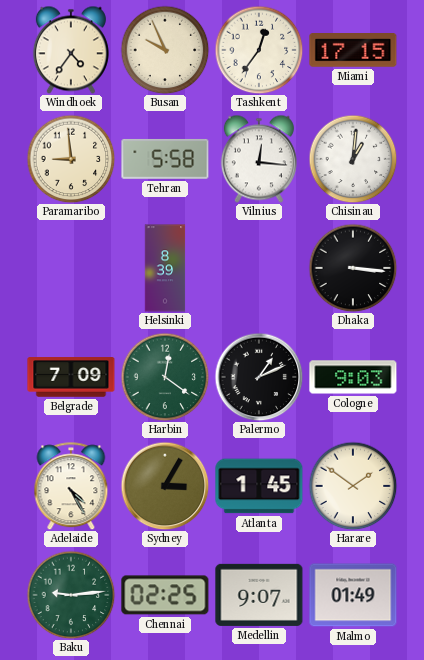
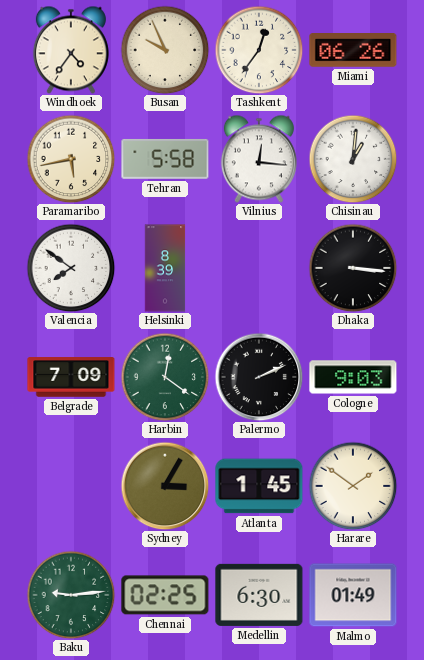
Miami: 17:15 -> 06:26 (353, 51)
Paramaribo: 8:59 -> 5:43 (71, 159)
Valencia: none -> 7:51 (71, 268)
Palermo: 1:11 -> 2:11 (259, 377)
Adelaide: 4:25 -> none (71, 486)
Medellin: 9:07 -> 6:30 (259, 595)
